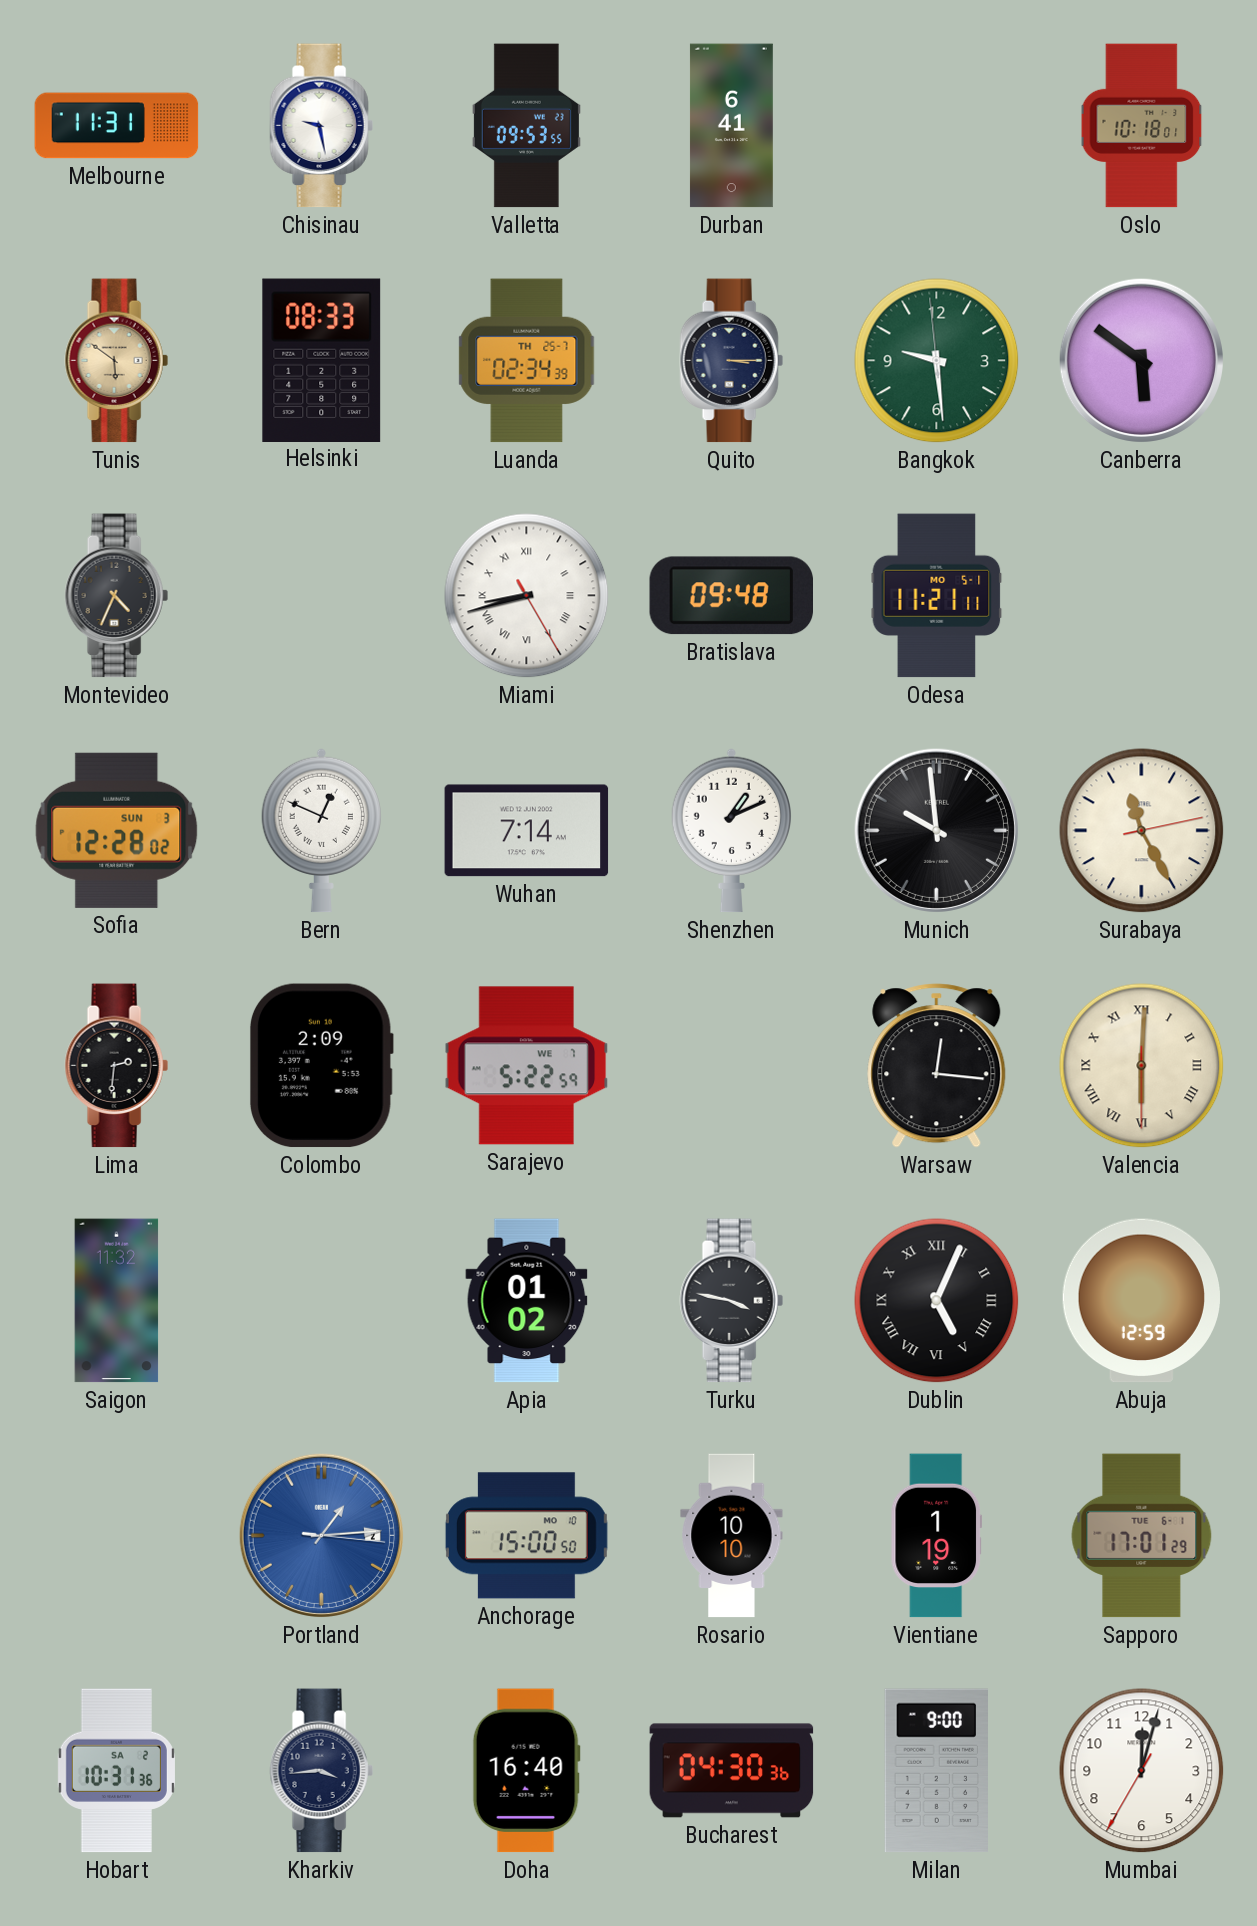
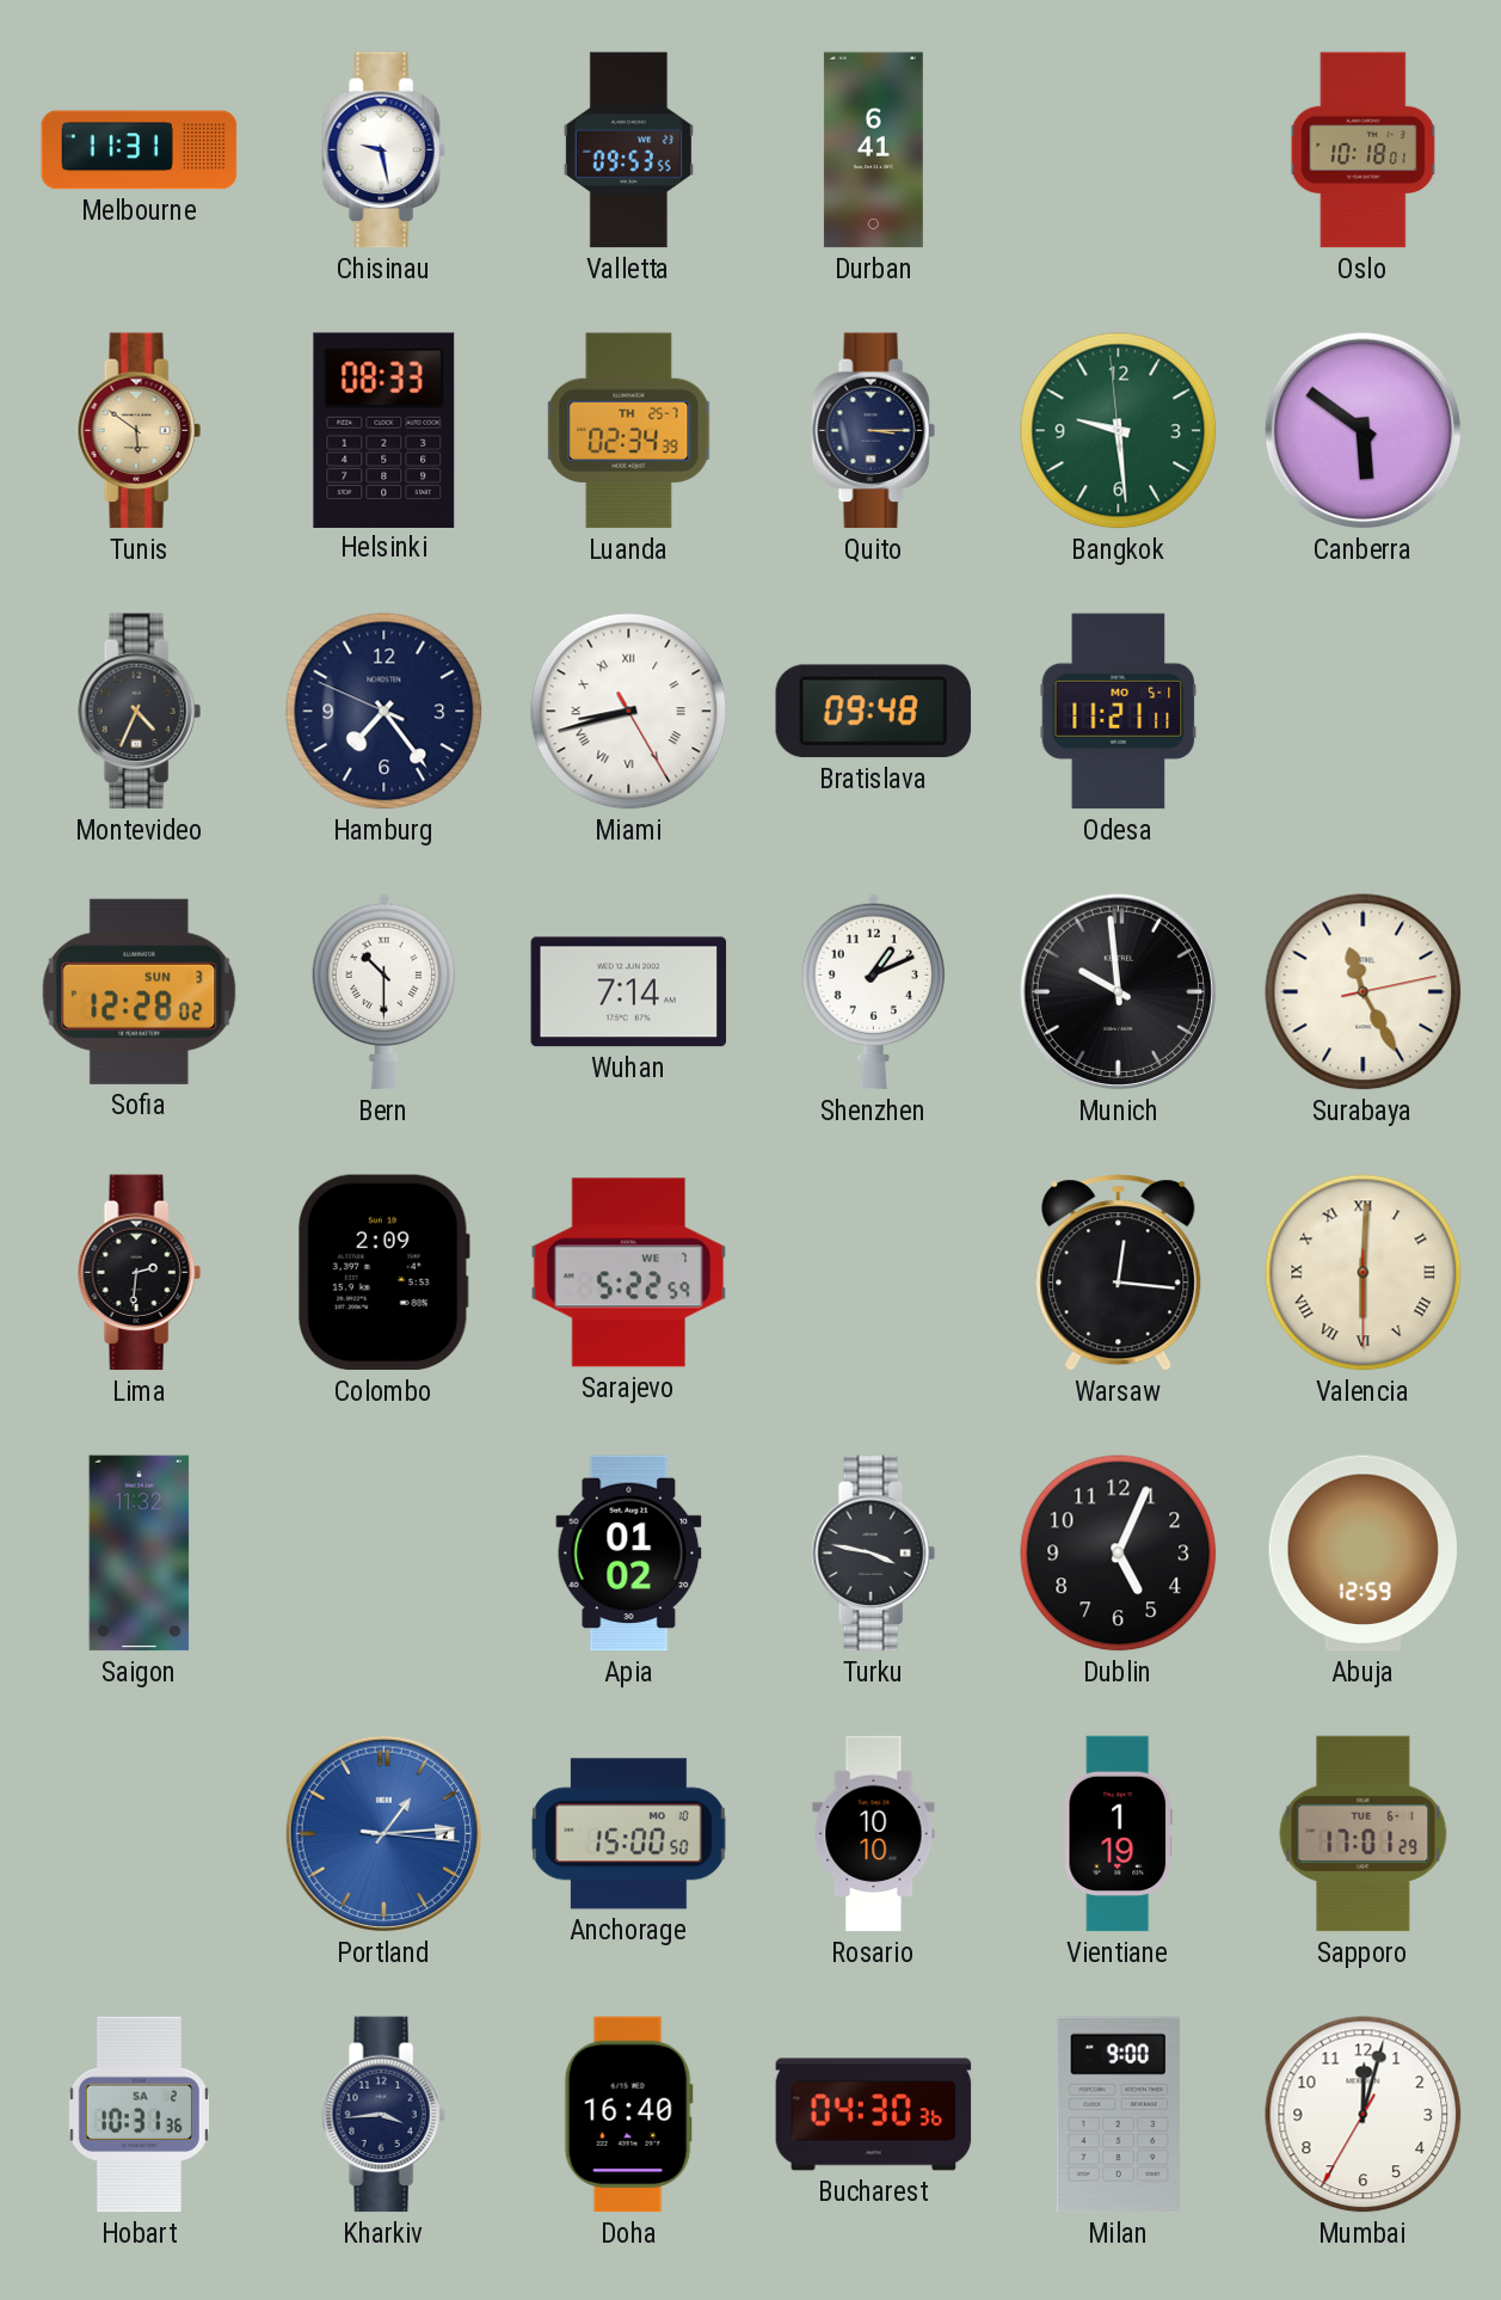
Hamburg: none -> 7:23 (385, 712)
Bern: 12:49 -> 10:30 (383, 991)
Dublin numerals: Roman -> Arabic (1119, 1554)
